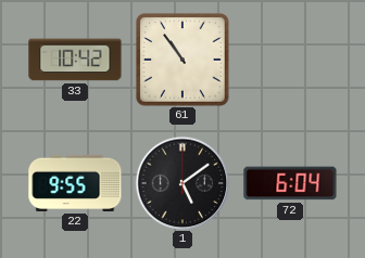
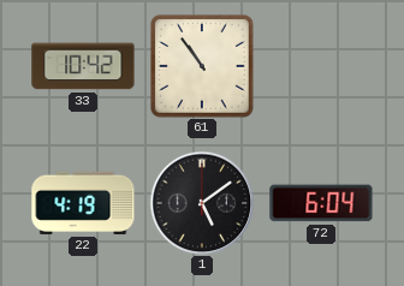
22: 9:55 -> 4:19 (83, 203)
